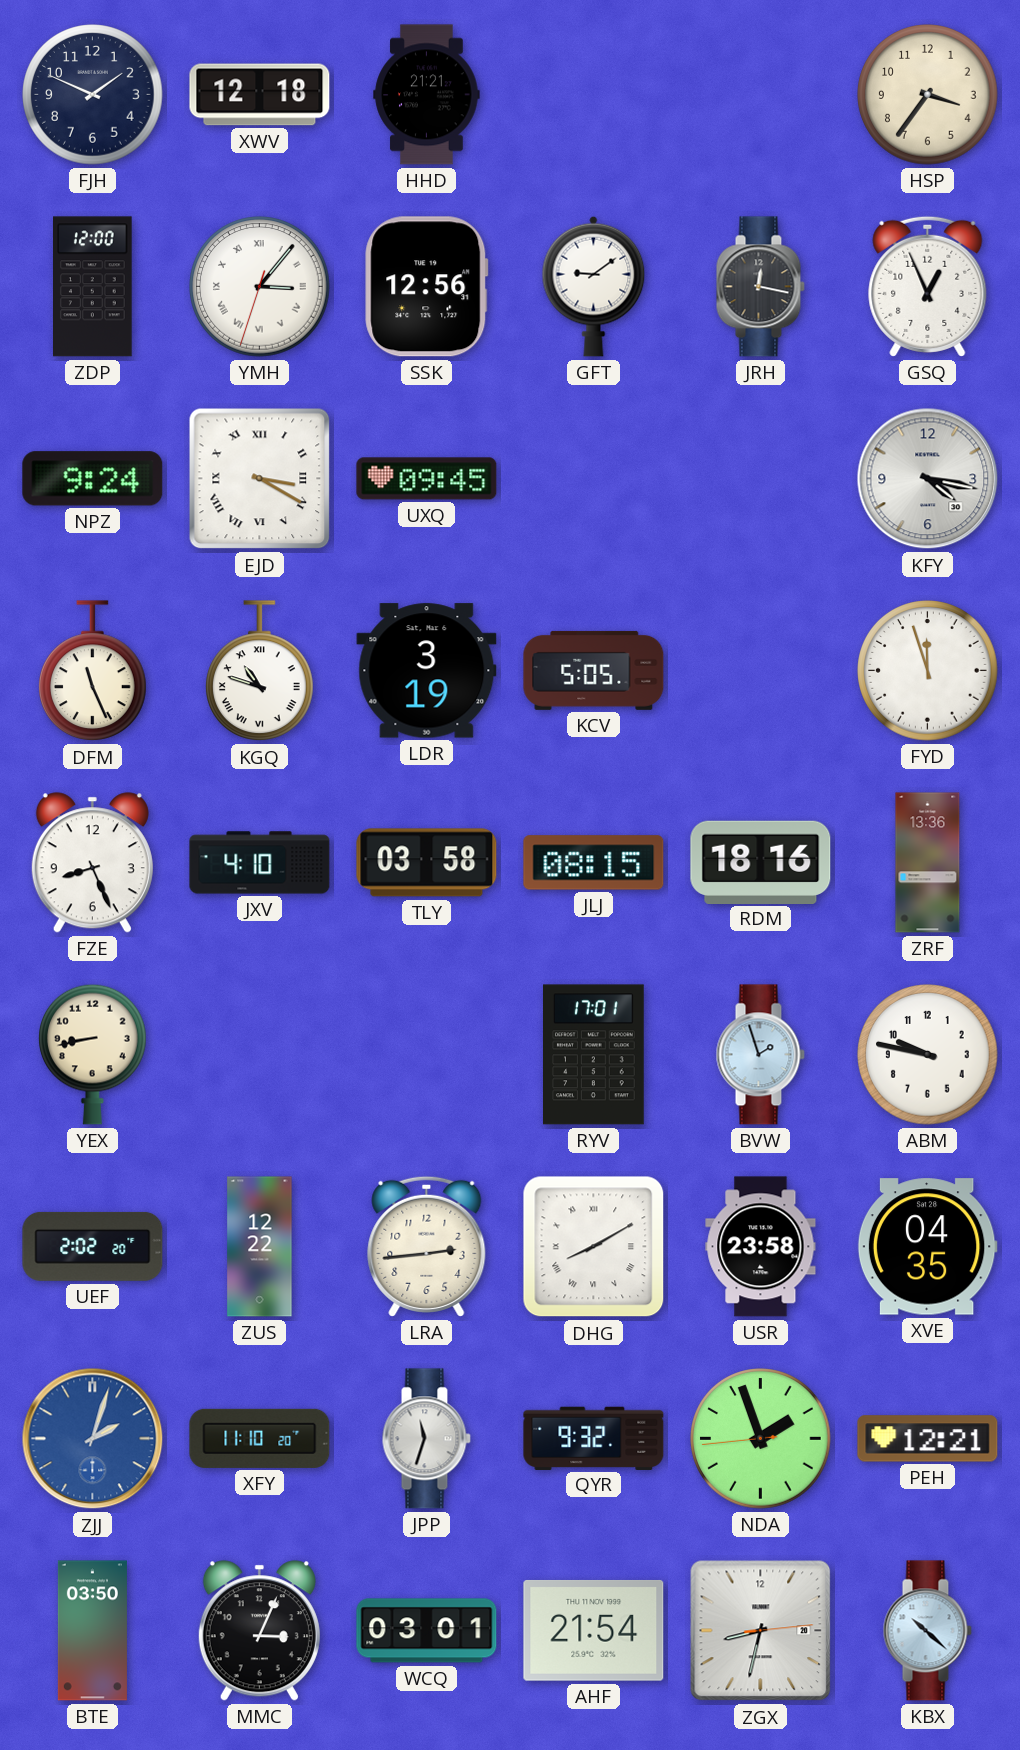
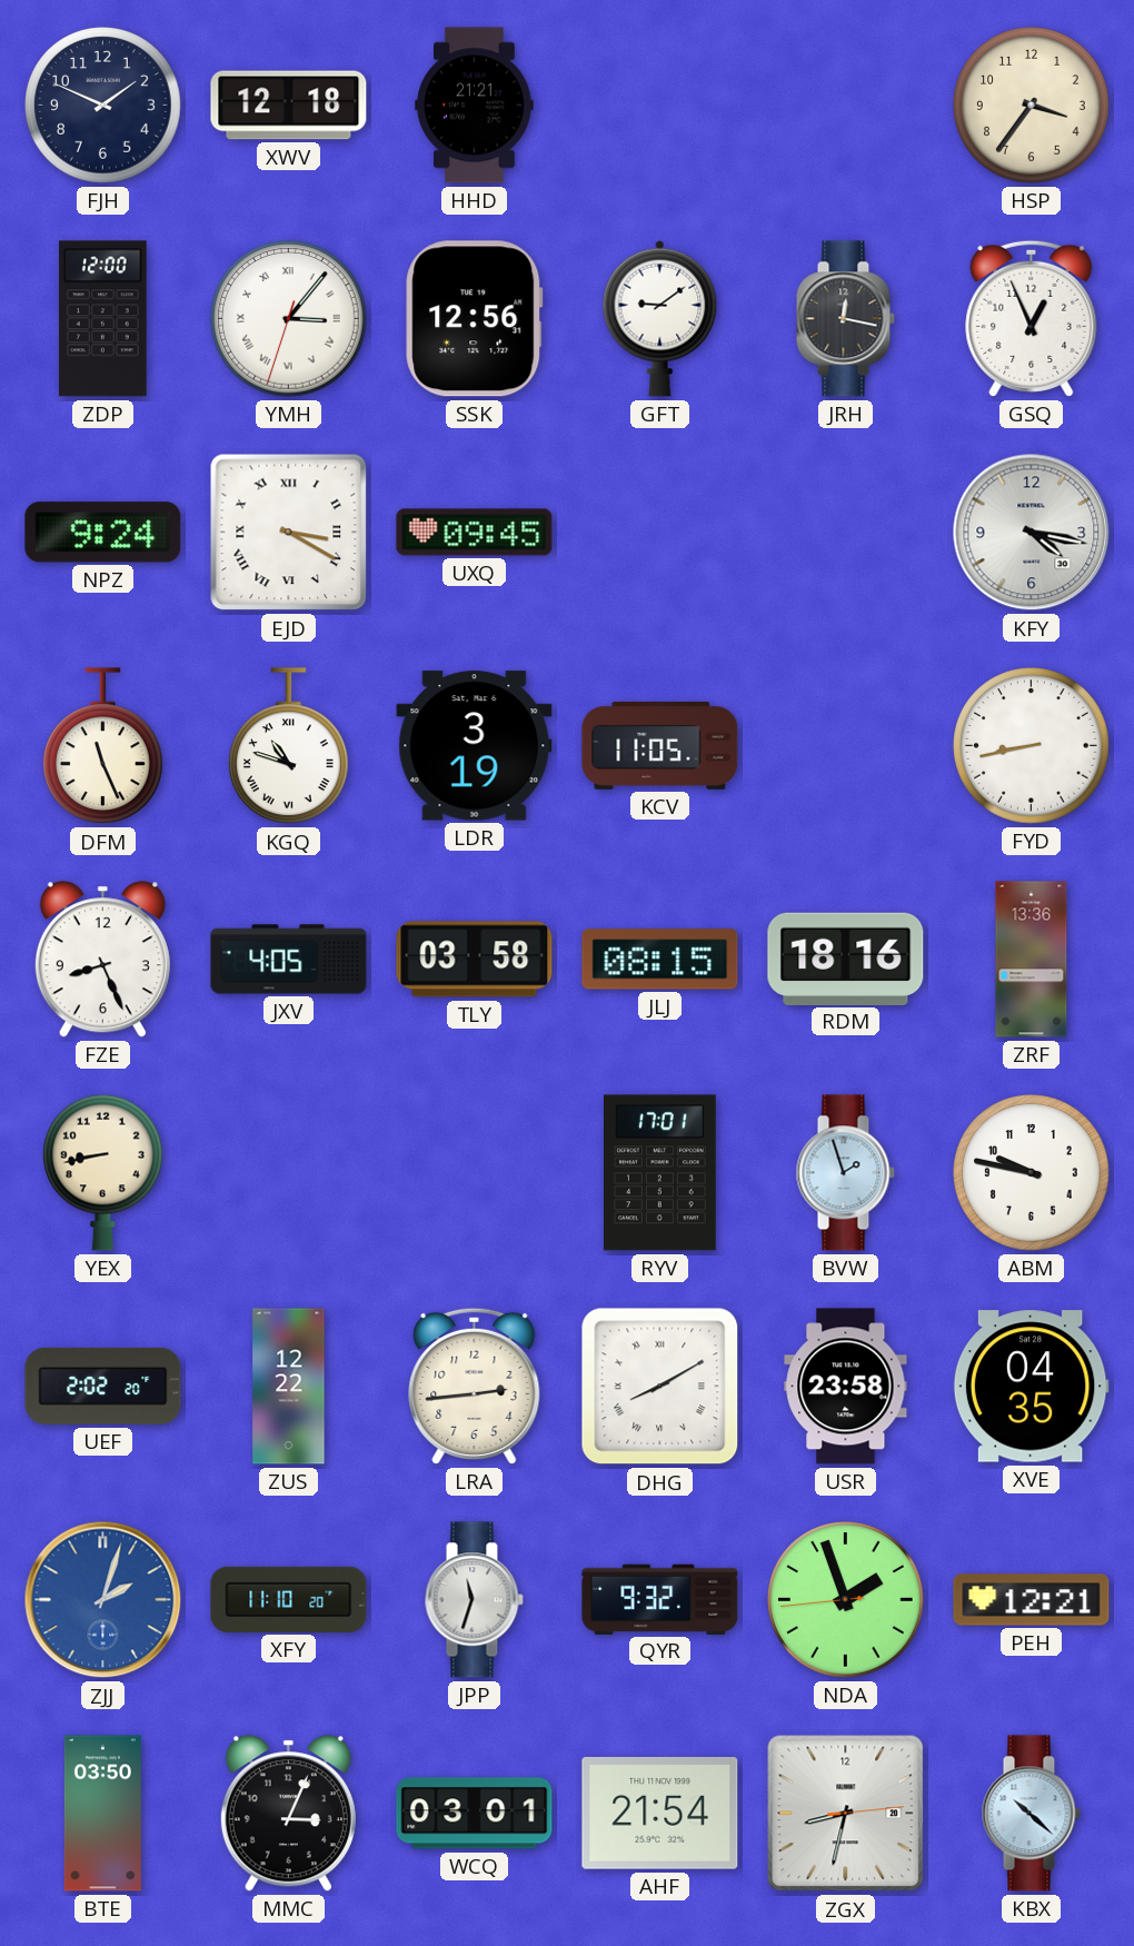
KCV: 5:05 -> 11:05 (660, 745)
FYD: 11:57 -> 8:43 (1032, 746)
JXV: 4:10 -> 4:05 (289, 960)
